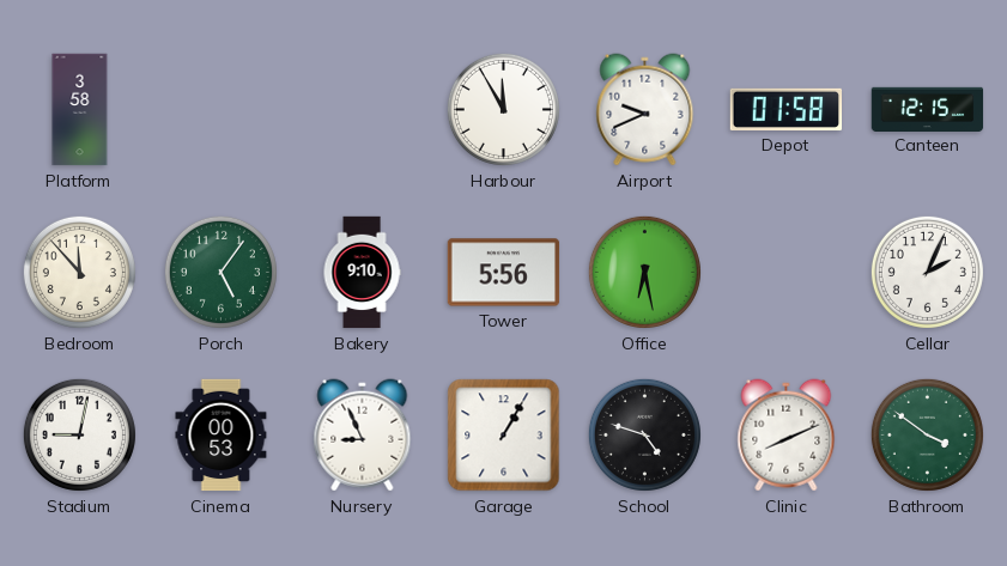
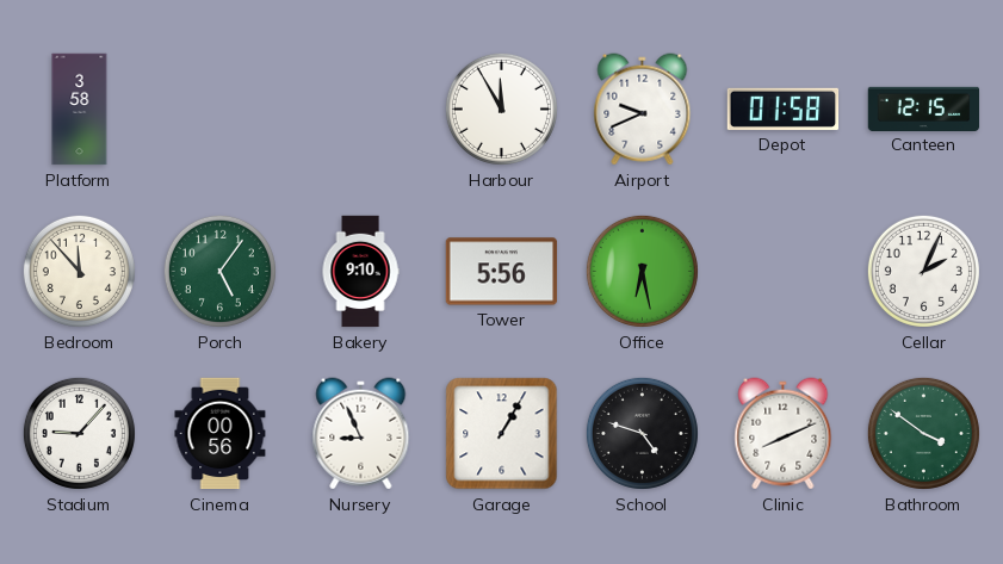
Stadium: 9:02 -> 9:07 (79, 433)
Cinema: 00:53 -> 00:56 (221, 434)
